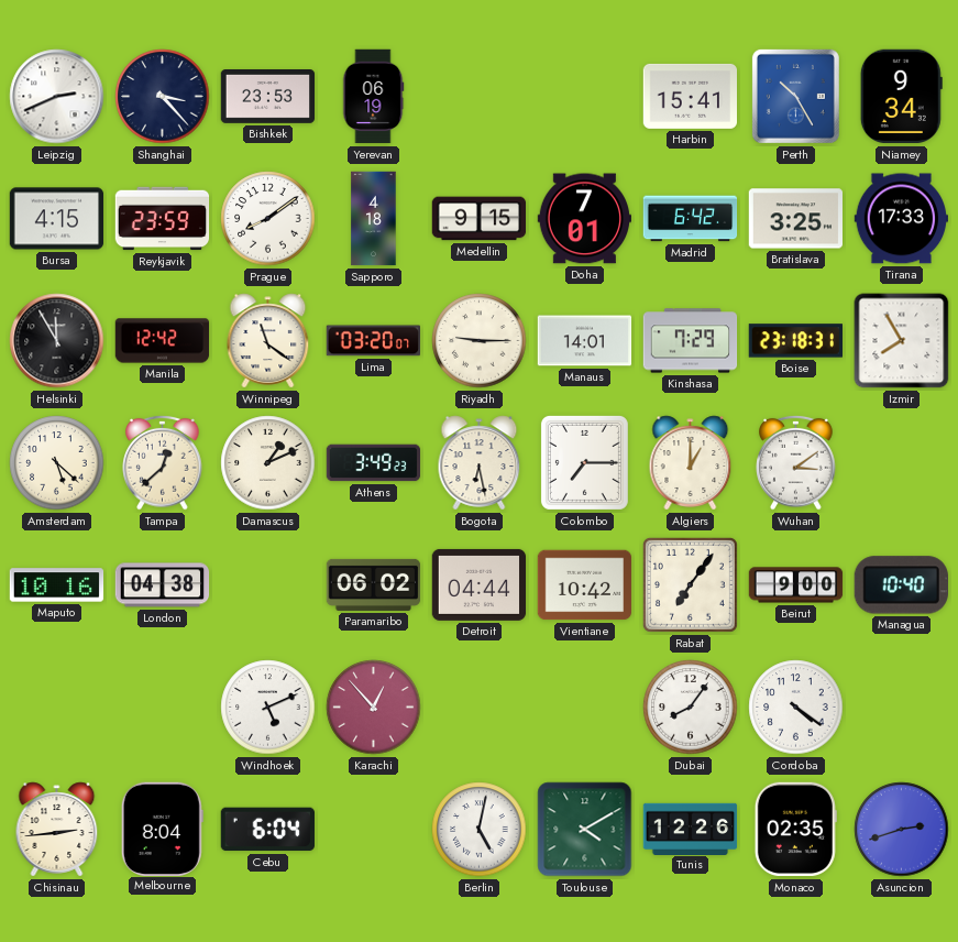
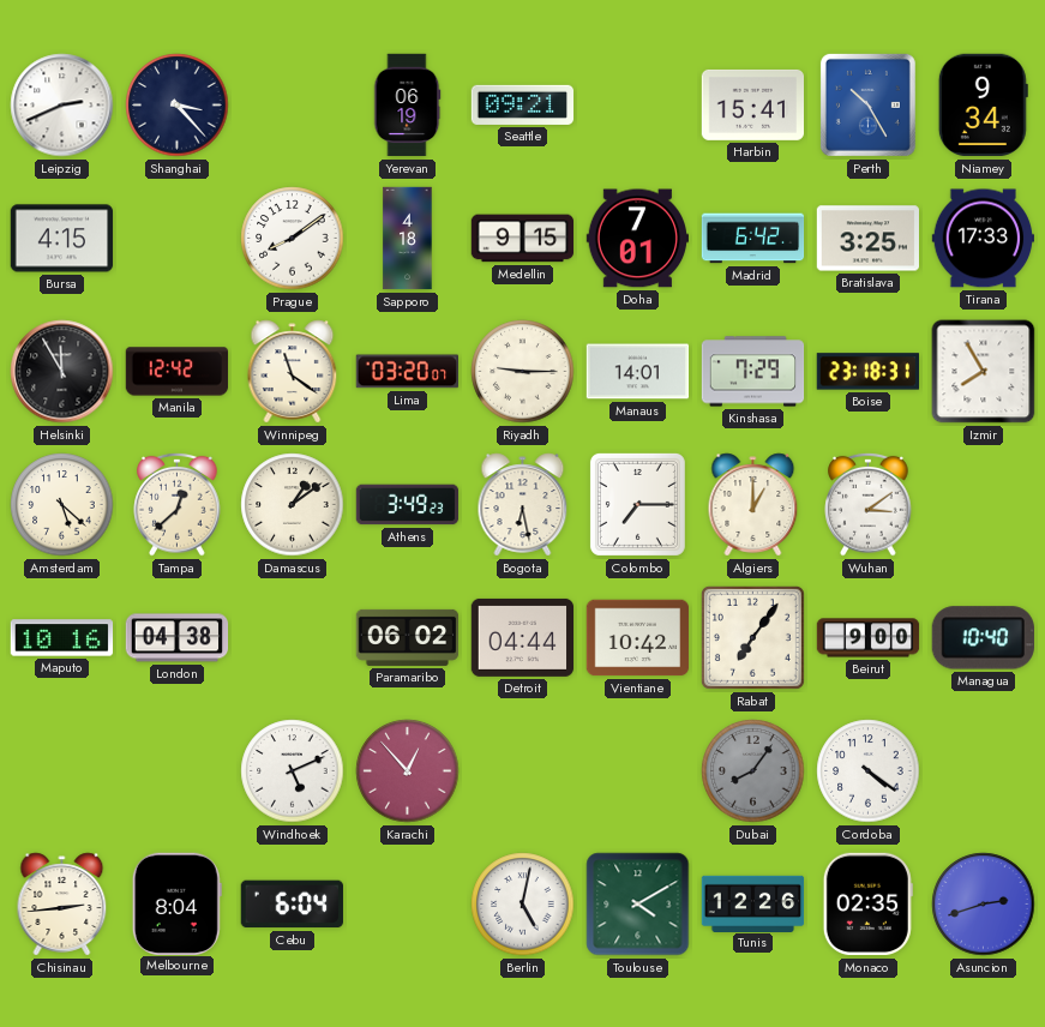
Bishkek: 23:53 -> none (268, 97)
Seattle: none -> 09:21 (523, 104)
Reykjavik: 23:59 -> none (163, 219)
Damascus: 1:11 -> 1:09 (293, 505)
Dubai dial: white -> grey (753, 771)
